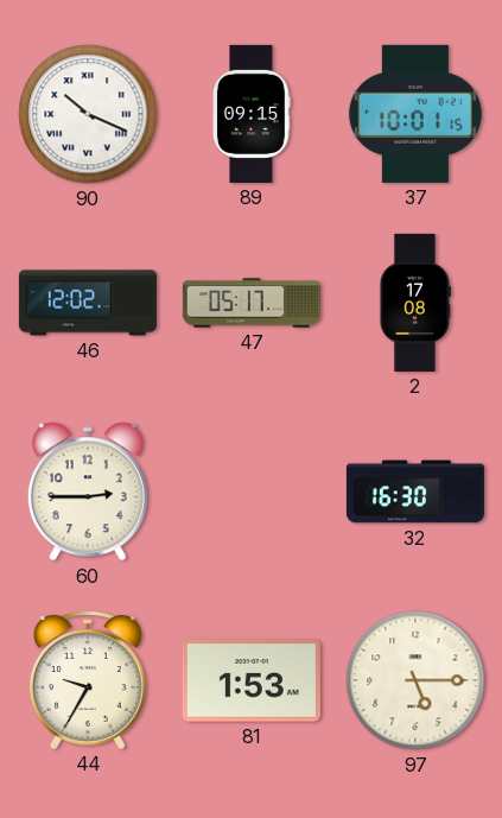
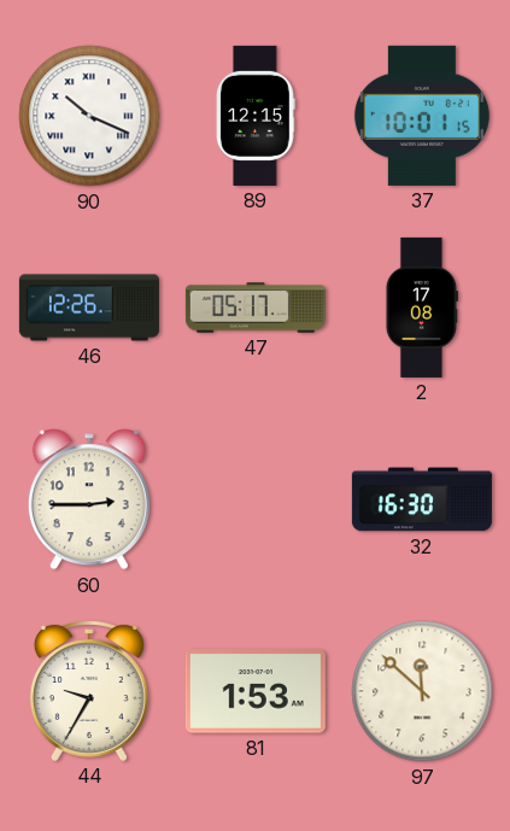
89: 09:15 -> 12:15 (257, 116)
46: 12:02 -> 12:26 (89, 308)
97: 5:15 -> 11:52 (422, 691)
